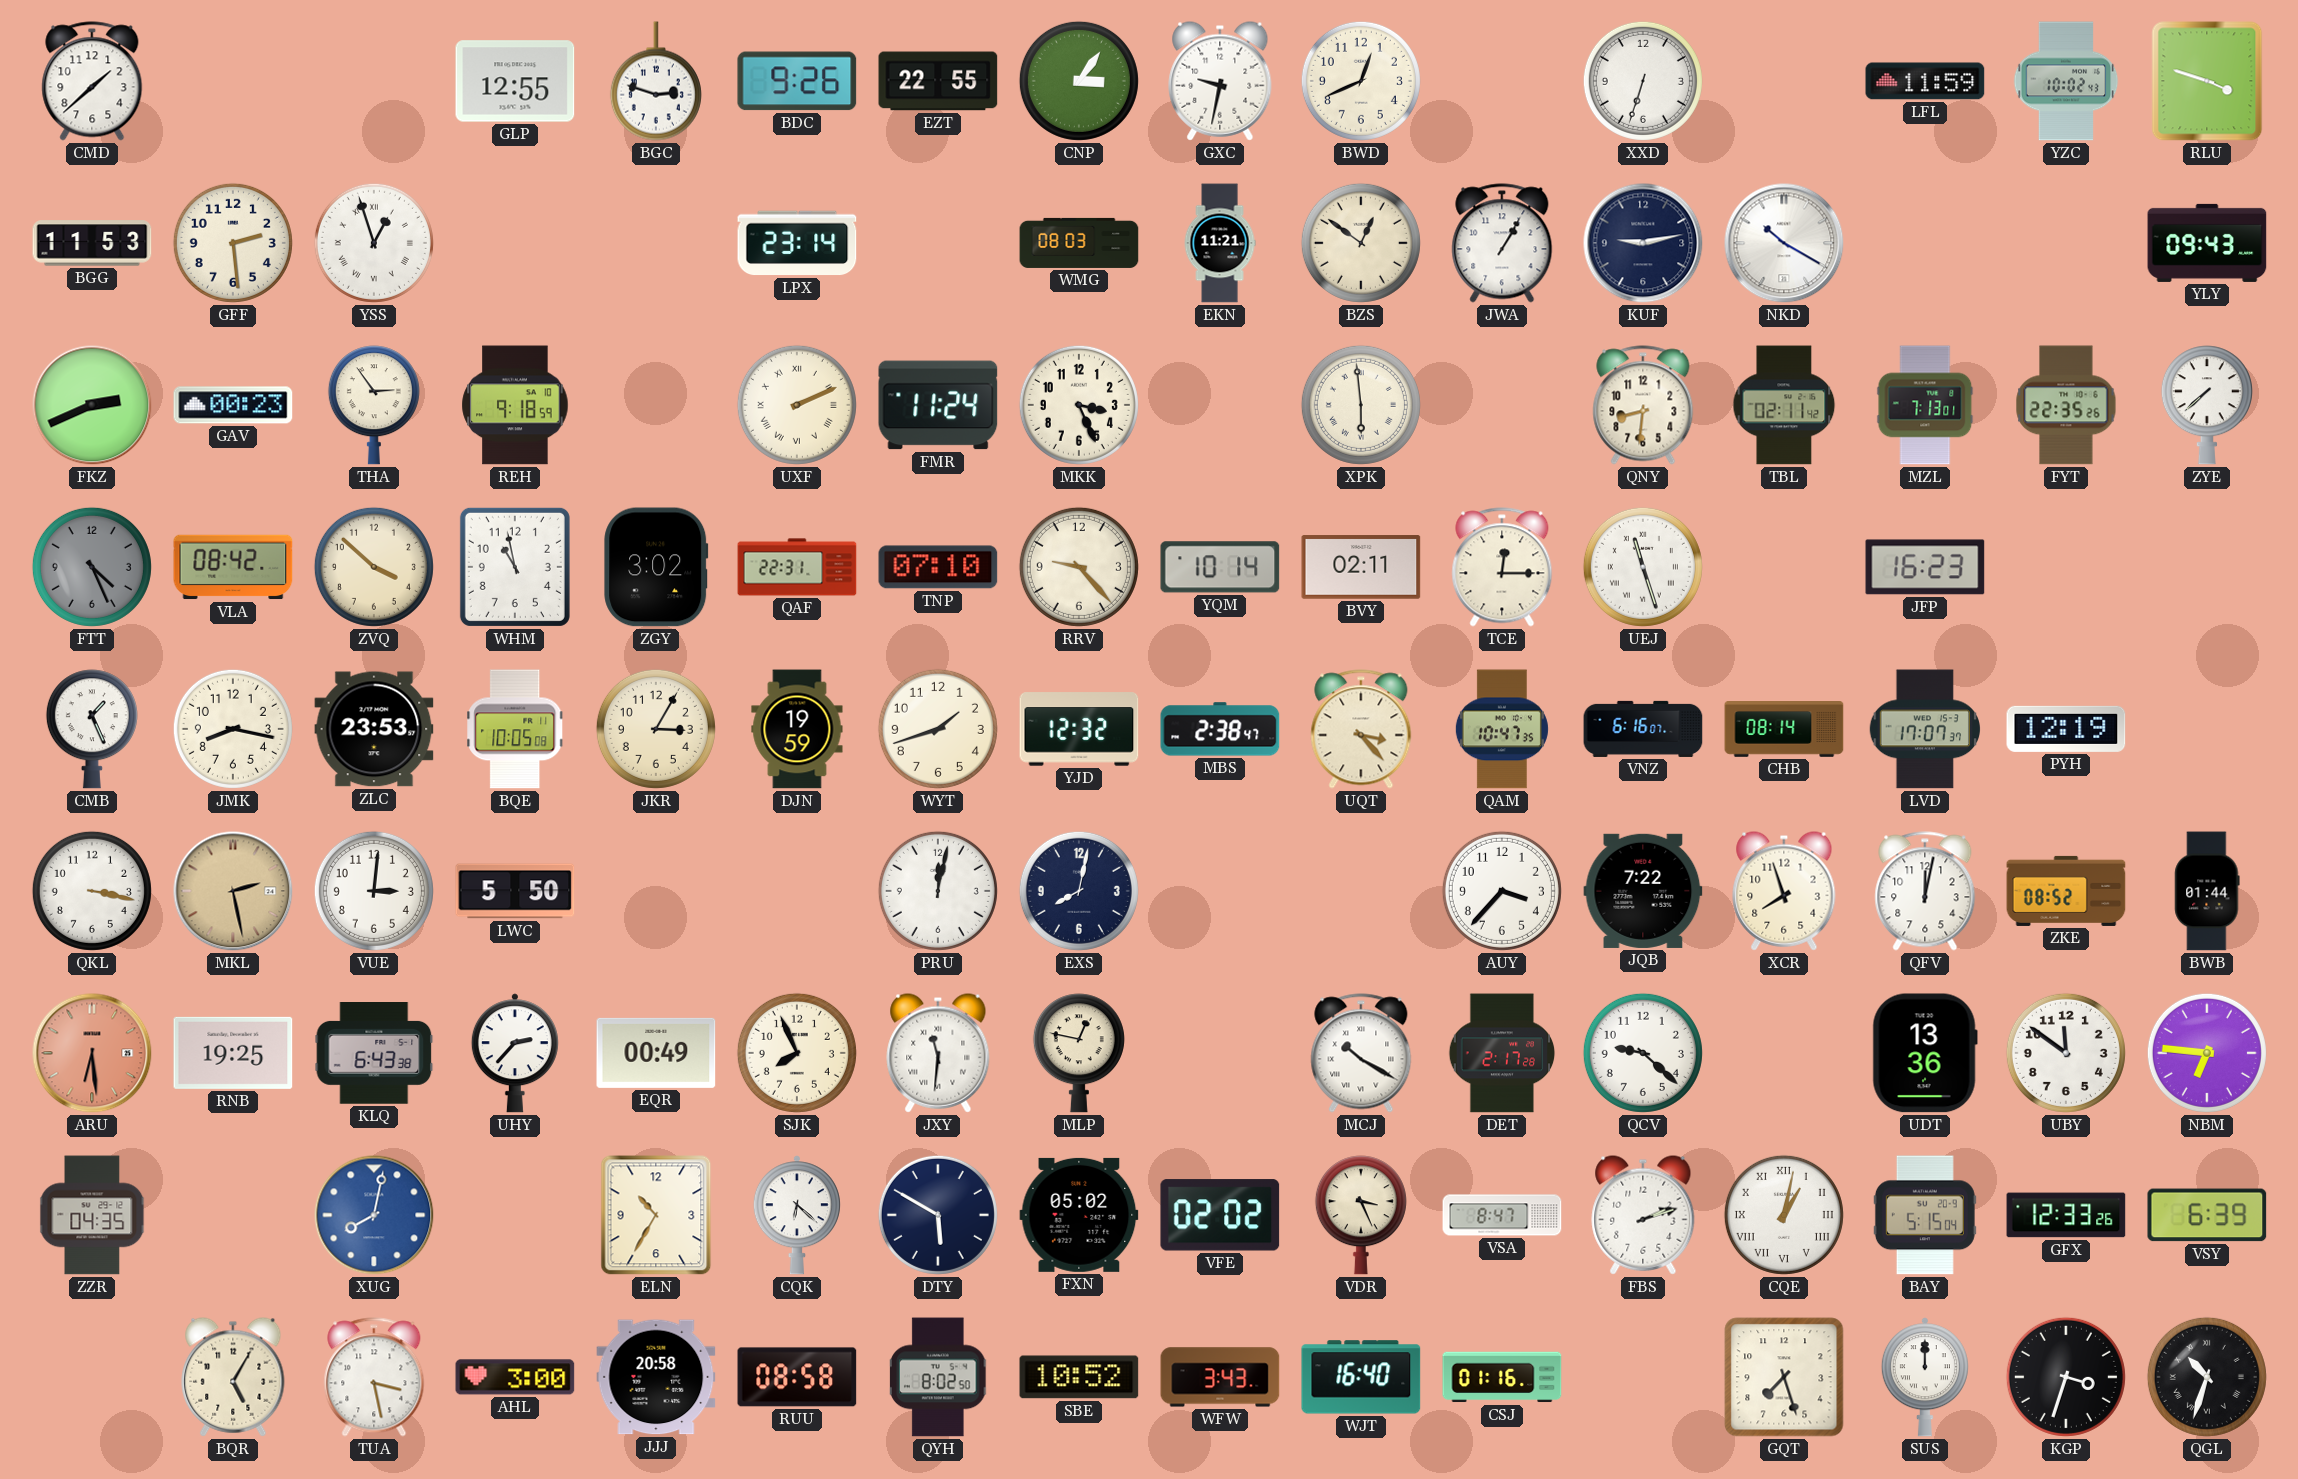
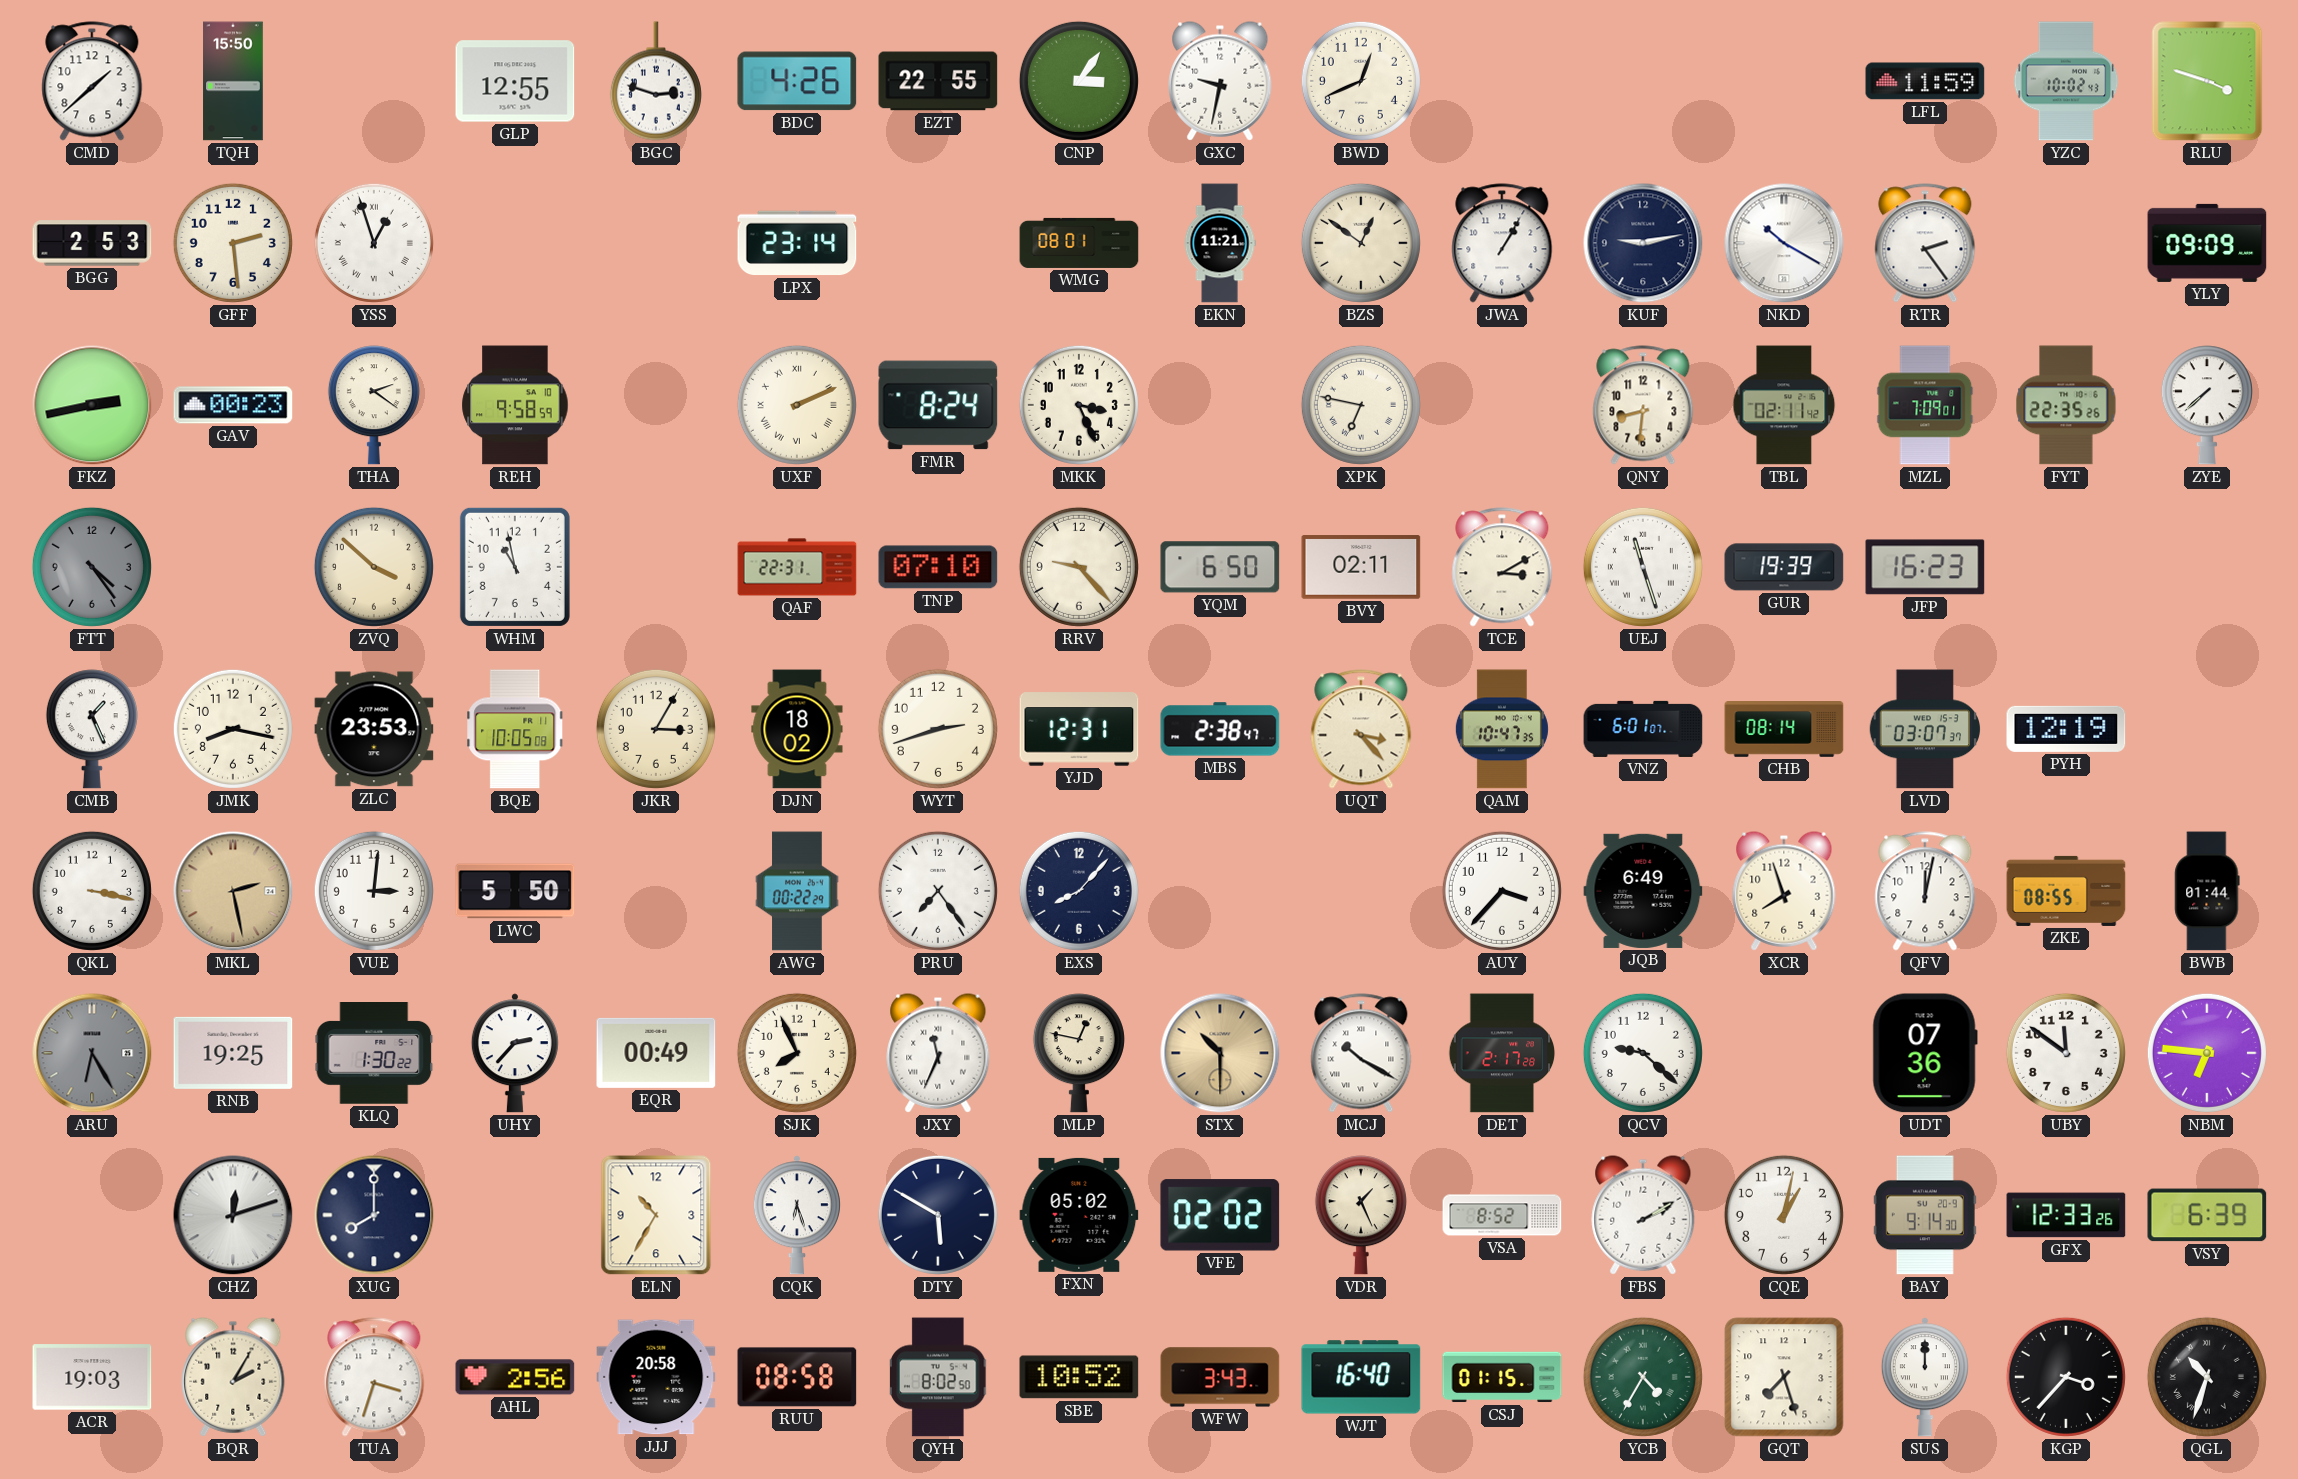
TQH: none -> 15:50 (233, 81)
BDC: 9:26 -> 4:26 (797, 81)
XXD: 6:33 -> none (1643, 81)
BGG: 11:53 -> 2:53 (92, 243)
WMG: 08:03 -> 08:01 (1079, 243)
RTR: none -> 2:24 (1925, 243)
YLY: 09:43 -> 09:09 (2207, 243)
FKZ: 2:41 -> 2:43 (92, 405)
THA: 2:54 -> 2:21 (374, 405)
REH: 9:18 -> 9:58 (515, 405)
FMR: 11:24 -> 8:24 (938, 405)
XPK: 5:59 -> 6:47 (1361, 405)
MZL: 7:13 -> 7:09 (1925, 405)
FTT: 4:26 -> 4:24 (92, 567)
VLA: 08:42 -> none (233, 567)
ZGY: 3:02 -> none (656, 567)
YQM: 10:14 -> 6:50 (1220, 567)
TCE: 12:15 -> 3:10 (1502, 567)
GUR: none -> 19:39 (1784, 567)
DJN: 19:59 -> 18:02 (797, 729)
WYT: 1:42 -> 2:42 (938, 729)
YJD: 12:32 -> 12:31 (1079, 729)
VNZ: 6:16 -> 6:01 (1643, 729)
LVD: 17:07 -> 03:07 (1924, 729)
AWG: none -> 00:22 (797, 891)
PRU: 12:02 -> 7:24 (938, 891)
EXS: 8:02 -> 8:07 (1079, 891)
JQB: 7:22 -> 6:49 (1643, 891)
ZKE: 08:52 -> 08:55 (2066, 891)
ARU: 6:29 -> 6:25 (92, 1053)
ARU dial: salmon -> grey (92, 1053)
KLQ: 6:43 -> 1:30 (374, 1054)
JXY: 11:31 -> 11:34 (938, 1053)
STX: none -> 10:30 (1220, 1053)
UDT: 13:36 -> 07:36 (1925, 1053)
ZZR: 04:35 -> none (92, 1215)
CHZ: none -> 12:12 (233, 1215)
XUG: 8:02 -> 8:00 (374, 1215)
XUG dial: blue -> navy (374, 1215)
CQK: 6:22 -> 6:27 (797, 1215)
VDR: 3:26 -> 1:26 (1361, 1215)
VSA: 8:47 -> 8:52 (1502, 1215)
FBS: 2:12 -> 2:10 (1643, 1215)
CQE numerals: Roman -> Arabic (1784, 1215)
BAY: 5:15 -> 9:14 (1925, 1215)
ACR: none -> 19:03 (92, 1377)
BQR: 5:05 -> 2:05 (233, 1377)
TUA: 3:28 -> 3:33 (374, 1377)
AHL: 3:00 -> 2:56 (515, 1377)
CSJ: 01:16 -> 01:15 (1502, 1377)
YCB: none -> 4:35 (1643, 1377)
KGP: 3:33 -> 3:37 (2066, 1377)
